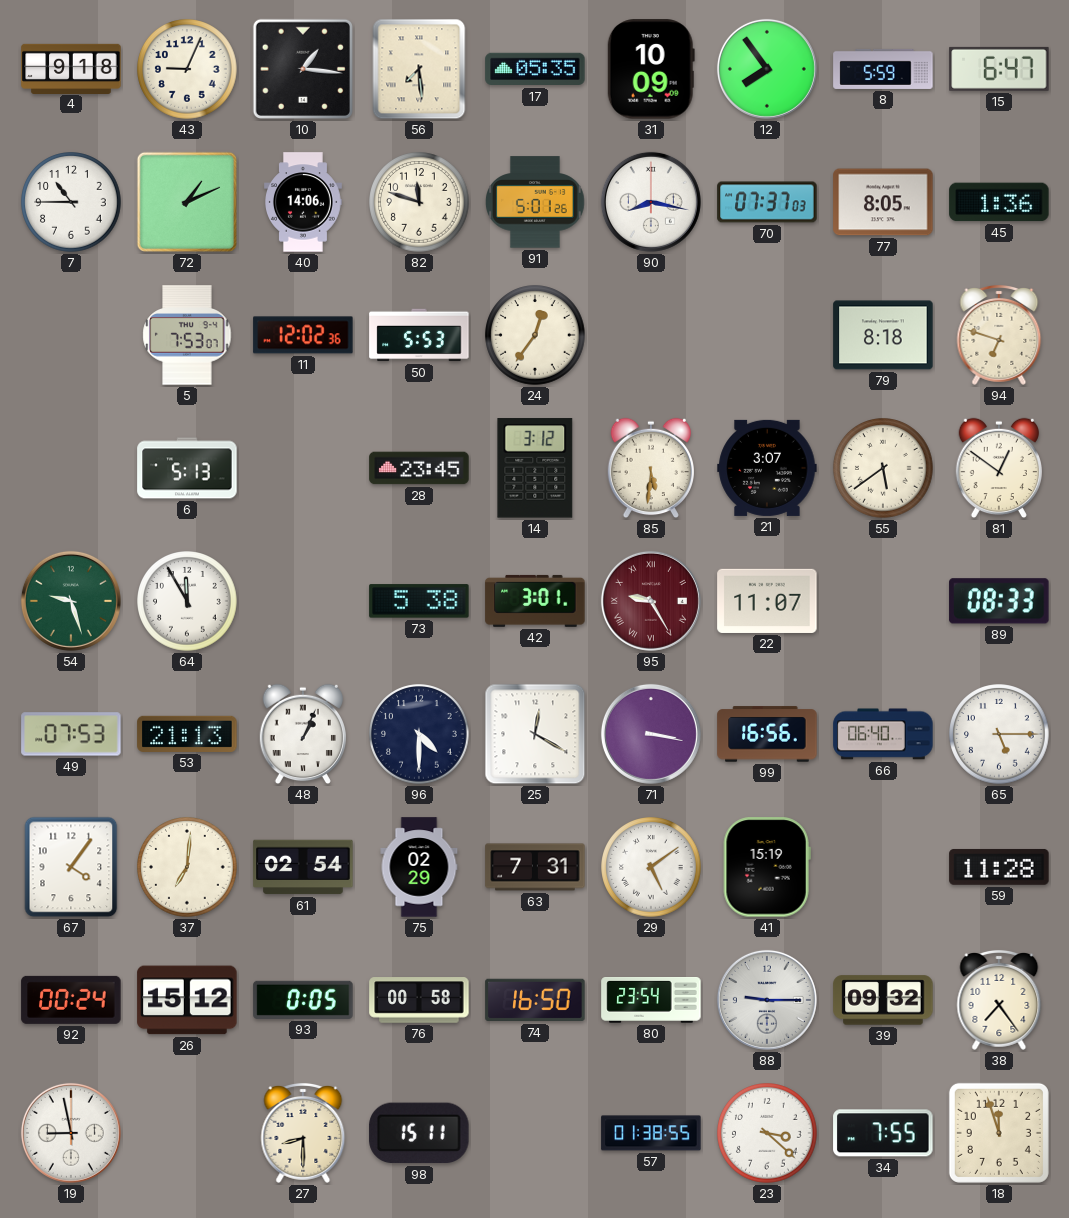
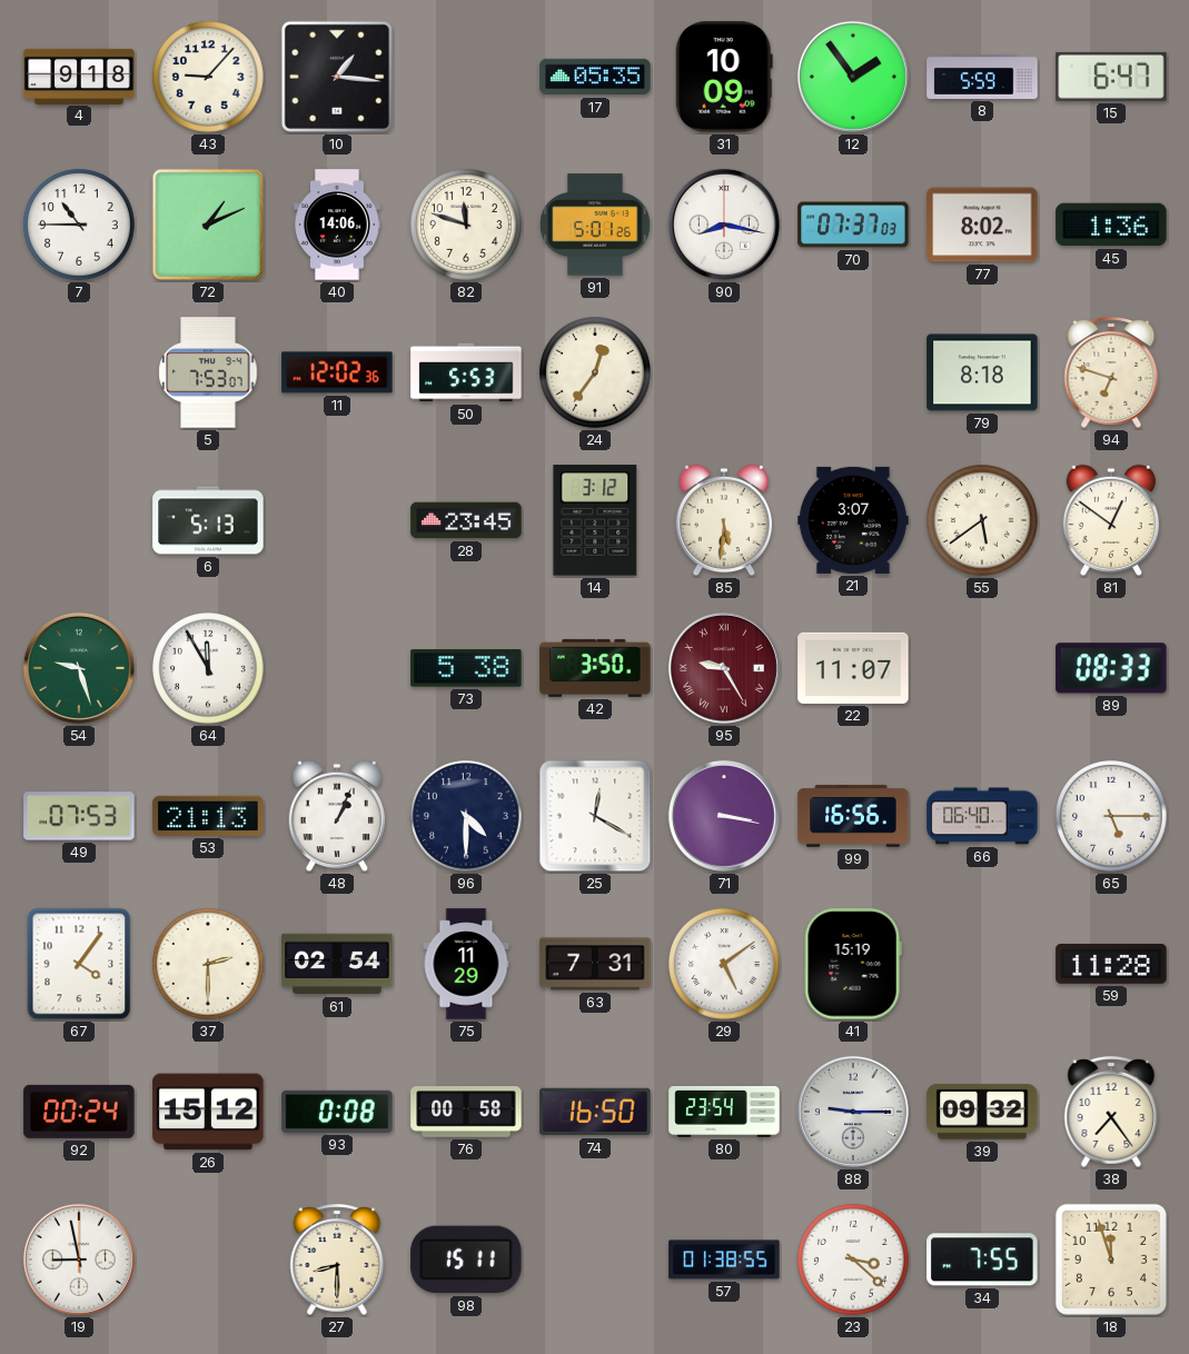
43: 9:04 -> 9:07 (208, 77)
56: 7:29 -> none (419, 69)
12: 7:54 -> 1:54 (853, 77)
77: 8:05 -> 8:02 (982, 225)
42: 3:01 -> 3:50 (595, 668)
37: 7:01 -> 2:30 (208, 964)
75: 02:29 -> 11:29 (466, 964)
93: 0:05 -> 0:08 (337, 1112)
